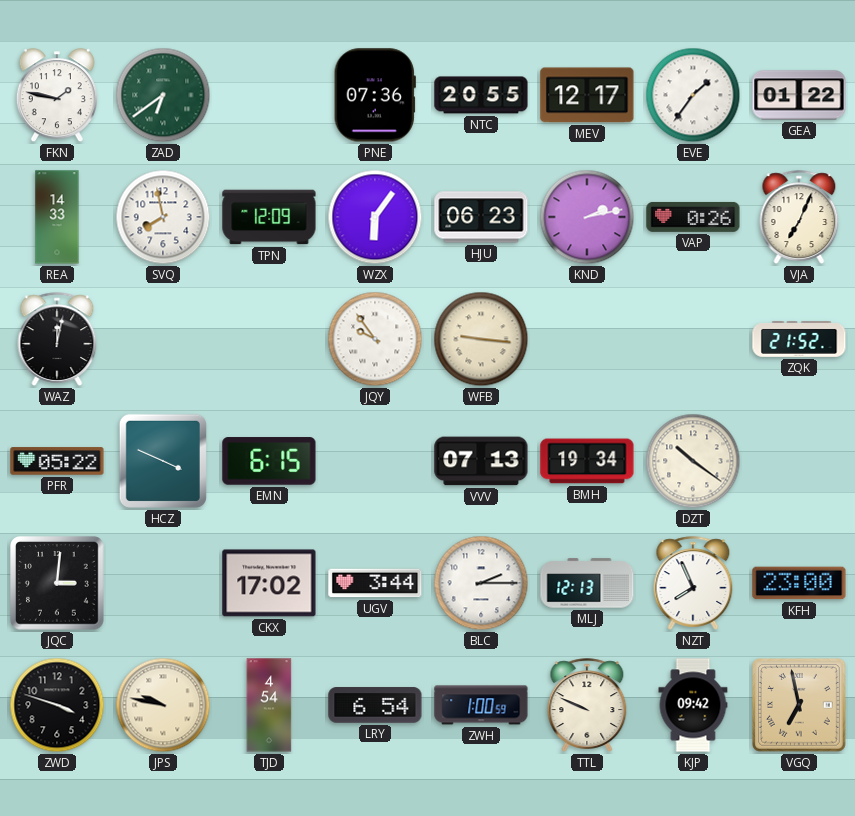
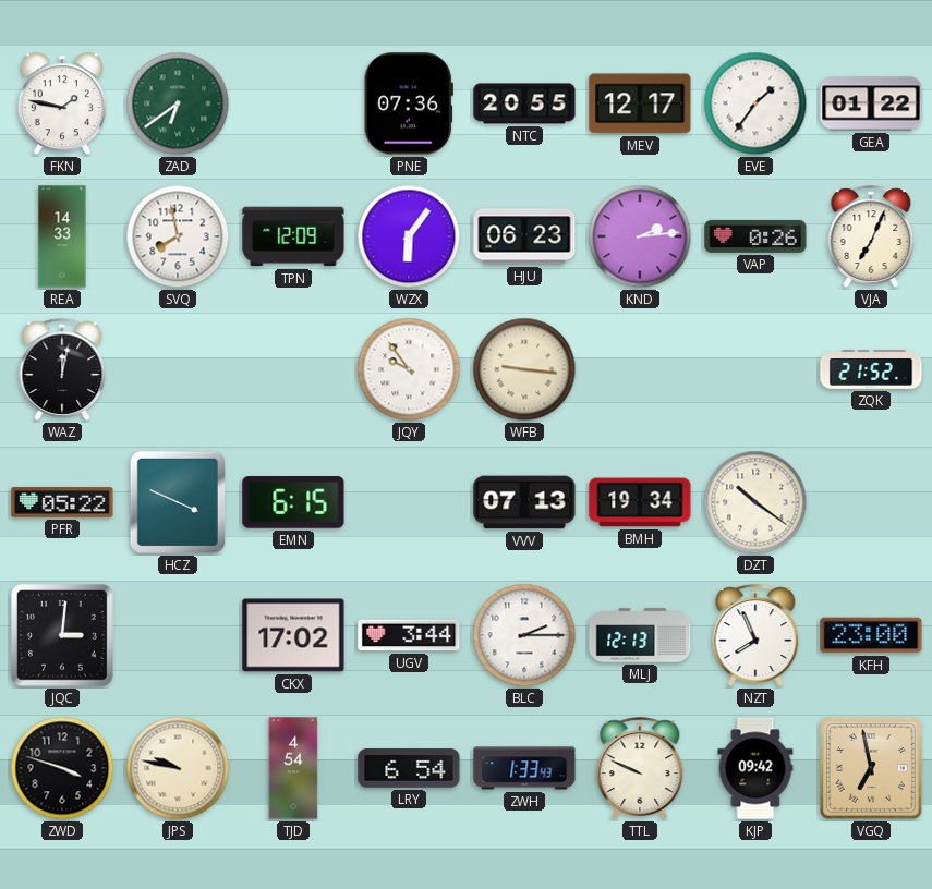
KND: 2:13 -> 2:14 (640, 236)
ZWH: 1:00 -> 1:33 (524, 768)
